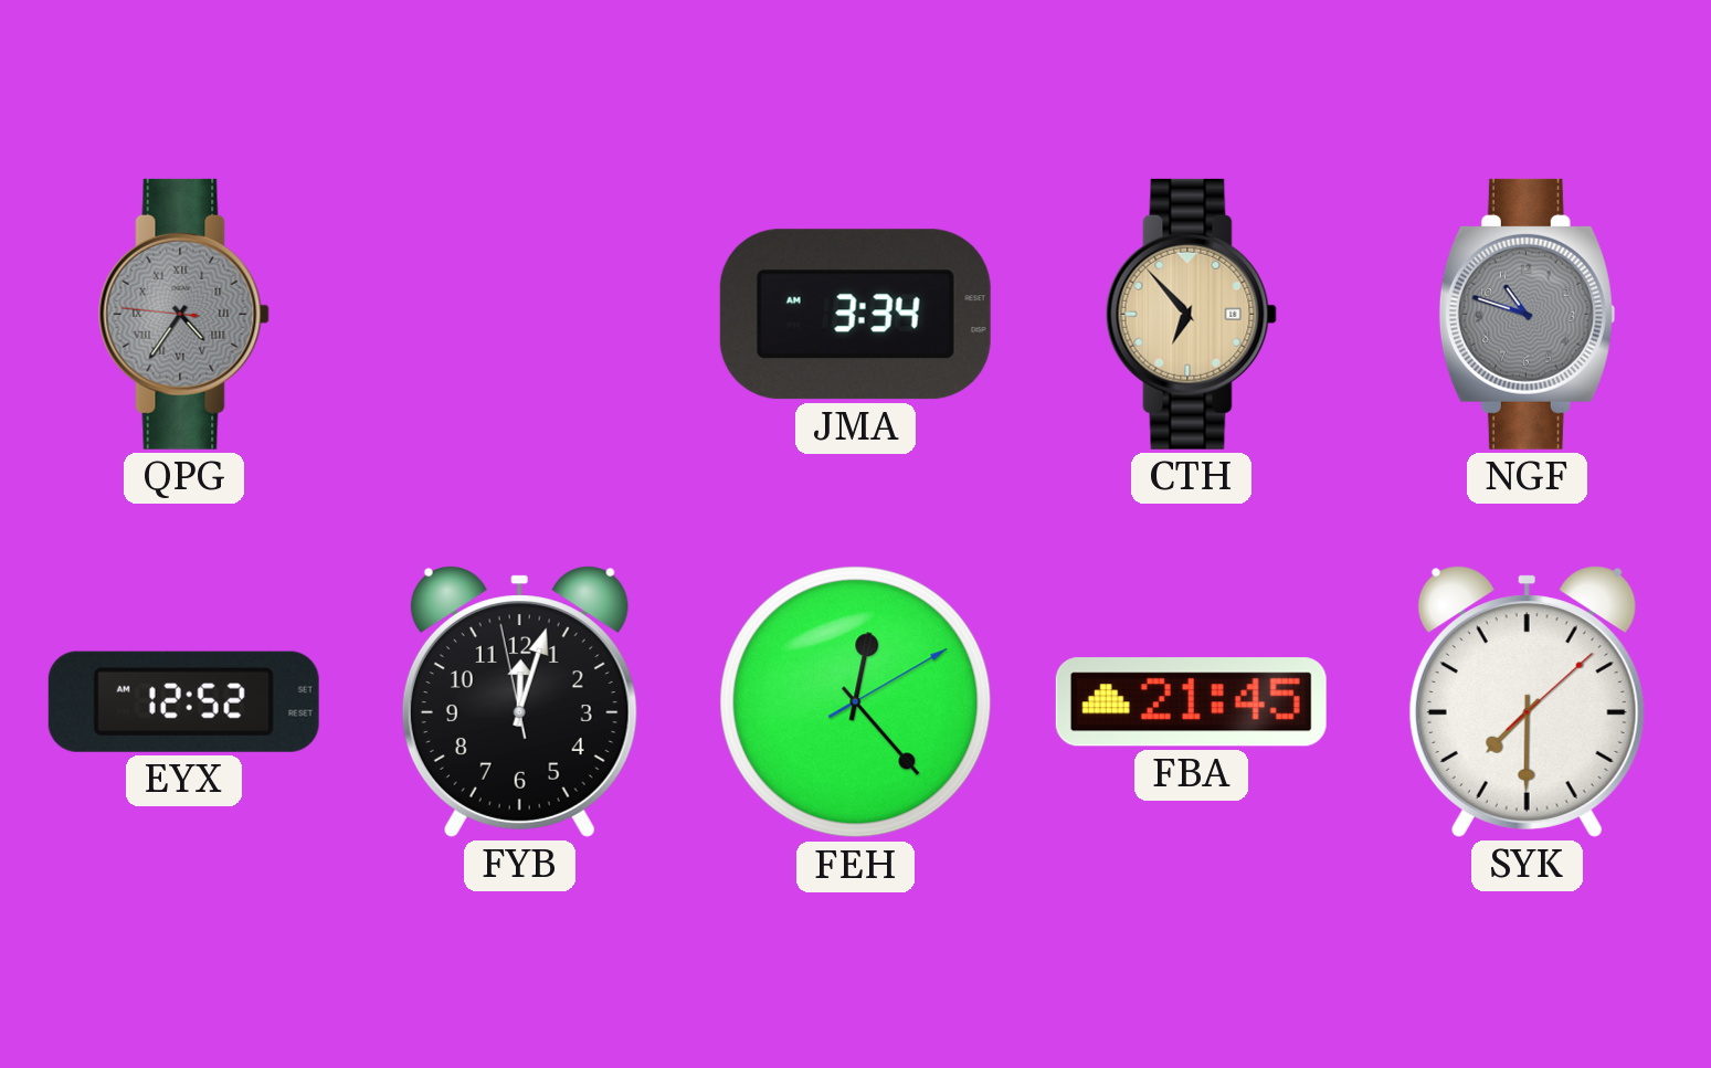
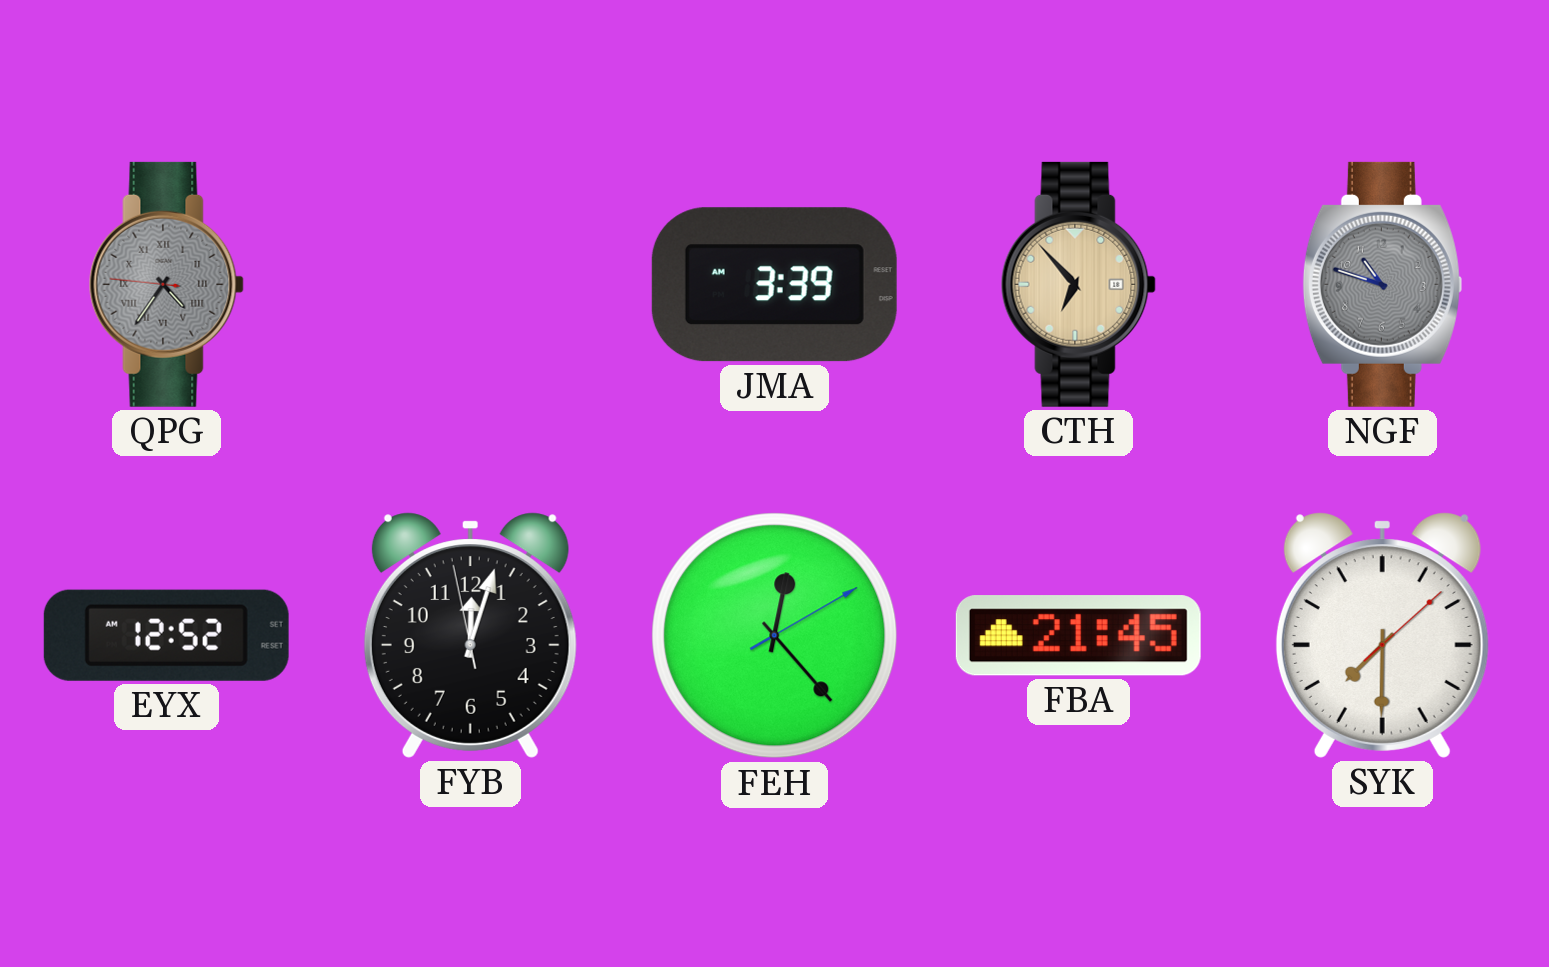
JMA: 3:34 -> 3:39 (774, 285)
